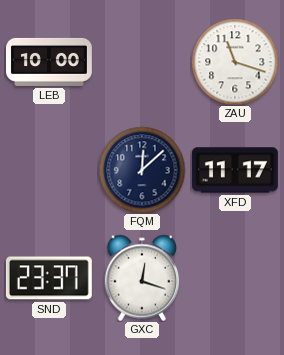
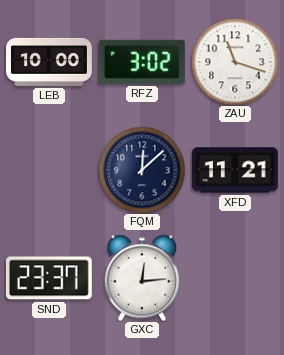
RFZ: none -> 3:02 (142, 62)
XFD: 11:17 -> 11:21 (235, 170)
GXC: 12:18 -> 12:14 (142, 278)
